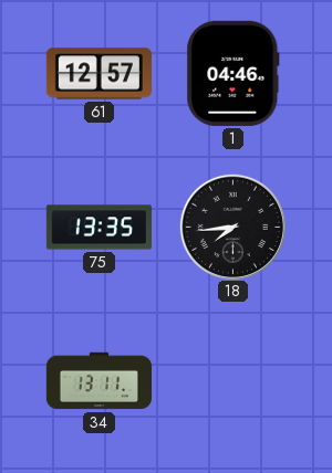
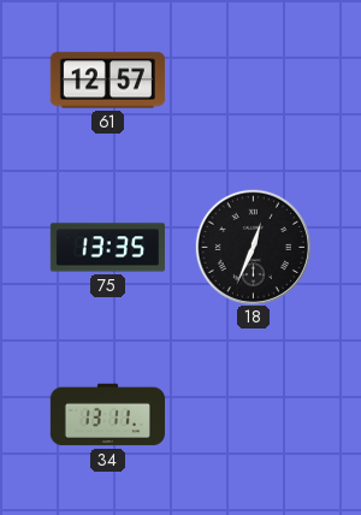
1: 04:46 -> none (234, 73)
18: 7:44 -> 12:34 (253, 247)
